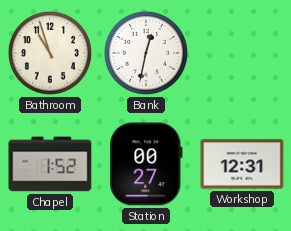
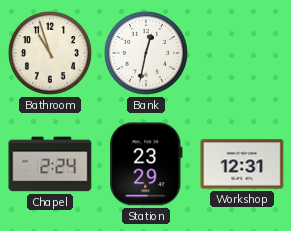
Chapel: 1:52 -> 2:24 (50, 164)
Station: 00:27 -> 23:29 (146, 164)
